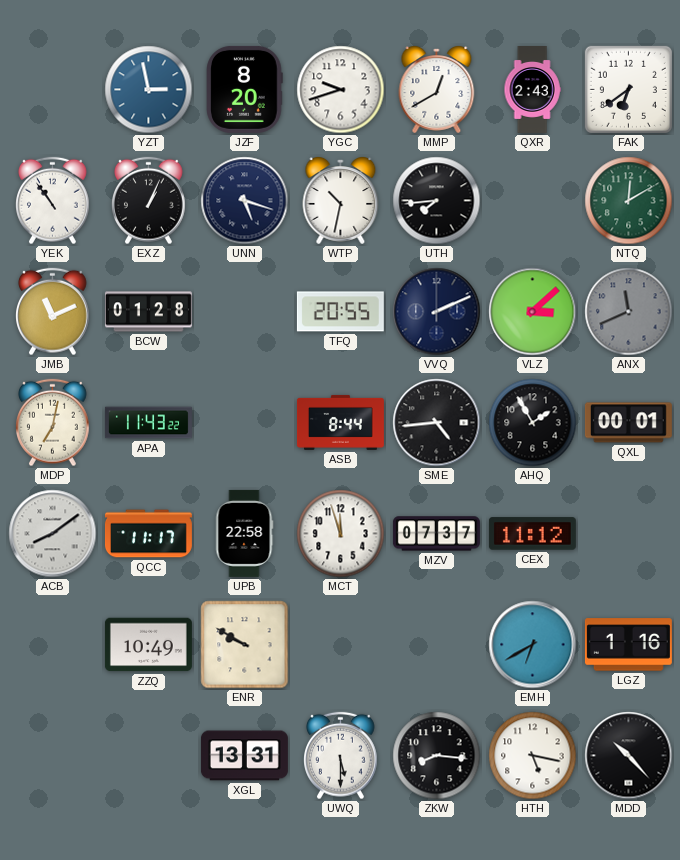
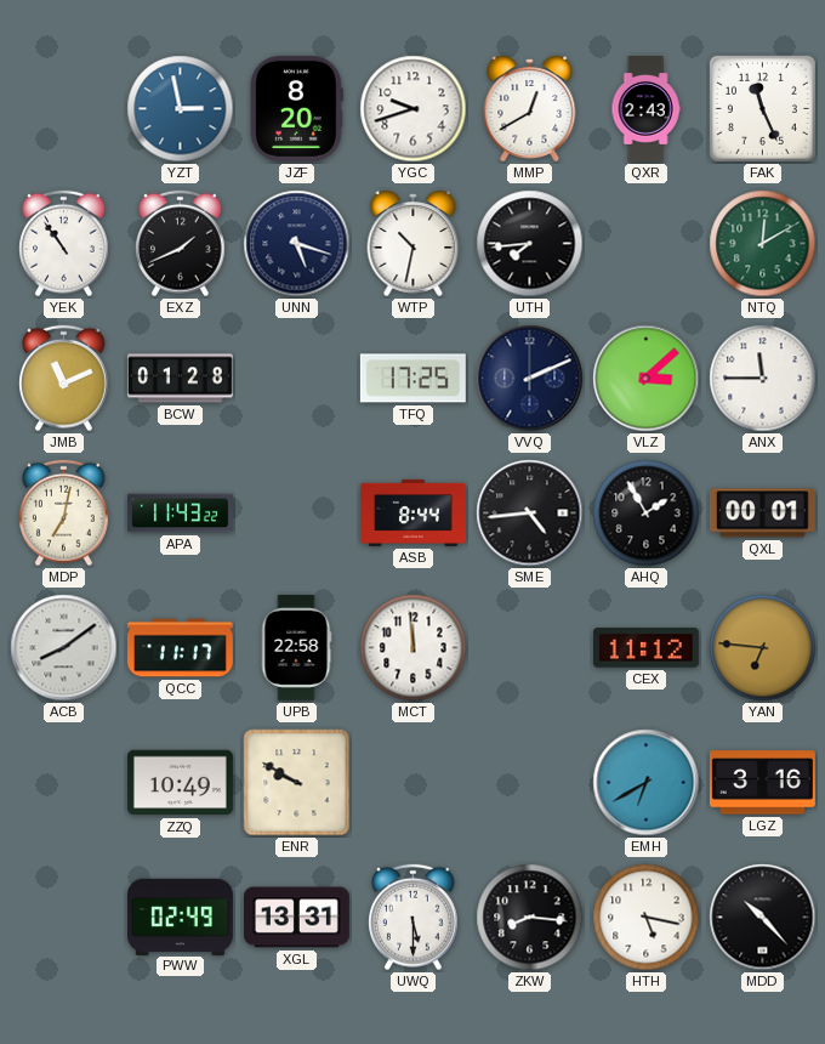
FAK: 6:39 -> 11:26 (762, 108)
EXZ: 1:04 -> 1:41 (181, 244)
TFQ: 20:55 -> 17:25 (412, 379)
ANX: 11:41 -> 11:45 (763, 379)
ANX dial: grey -> white (763, 379)
MCT: 11:57 -> 11:59 (414, 648)
MZV: 07:37 -> none (436, 534)
YAN: none -> 6:46 (763, 648)
LGZ: 1:16 -> 3:16 (762, 783)
PWW: none -> 02:49 (180, 917)
